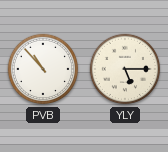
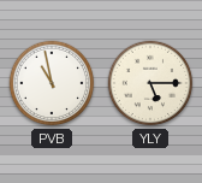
PVB: 10:53 -> 10:58 (52, 83)
